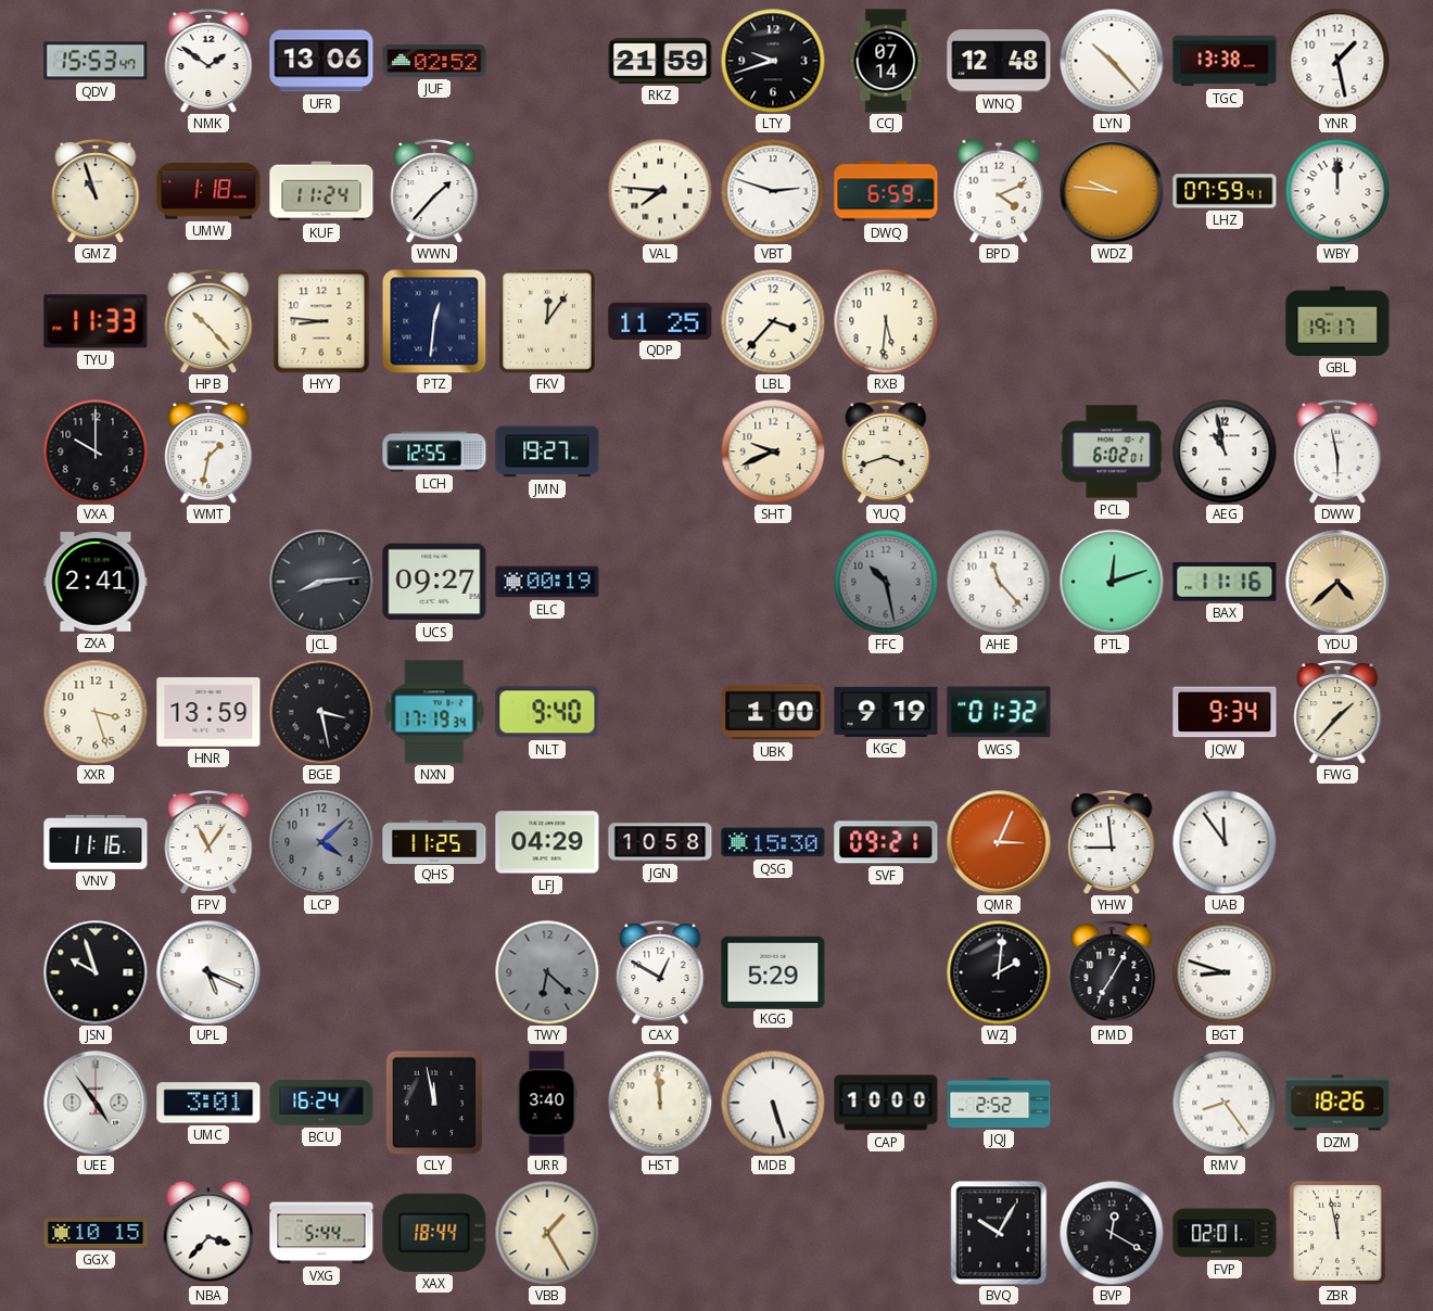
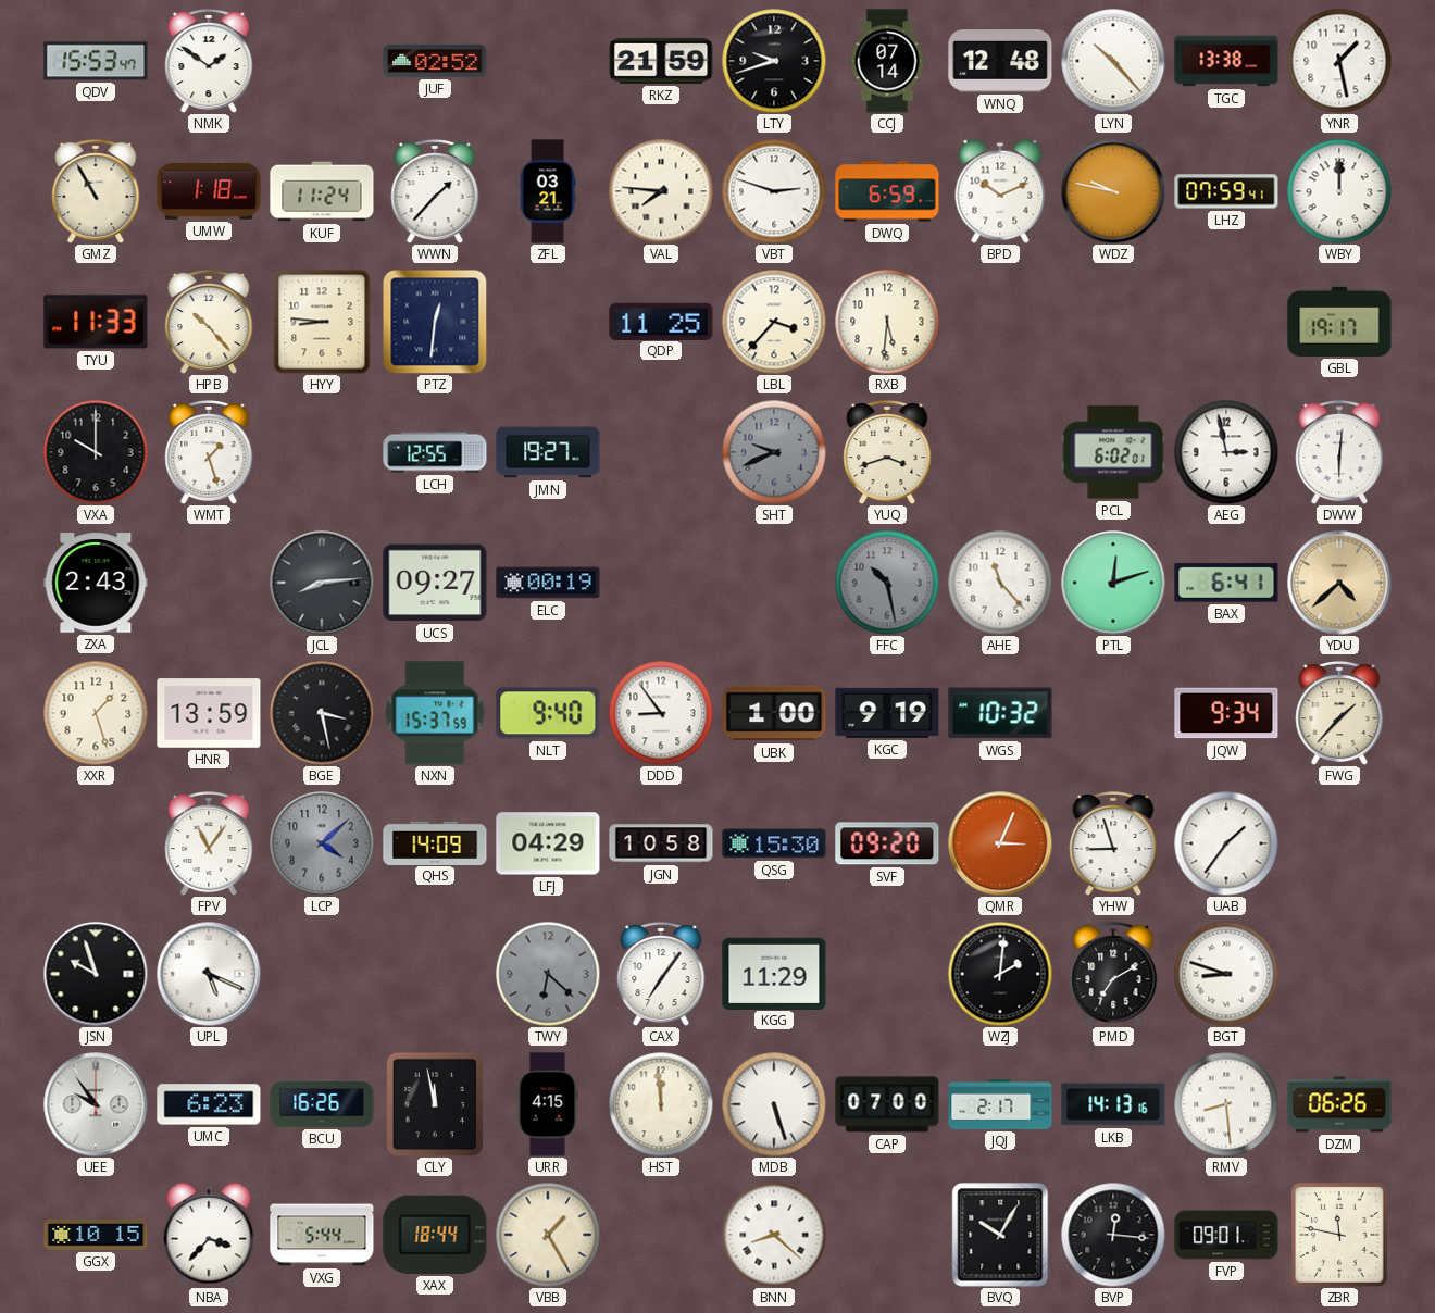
UFR: 13:06 -> none (321, 61)
GMZ: 10:57 -> 10:55 (96, 191)
ZFL: none -> 03:21 (548, 191)
BPD: 4:11 -> 10:11 (1000, 191)
WDZ: 9:46 -> 9:47 (1113, 191)
FKV: 12:06 -> none (547, 321)
WMT: 1:32 -> 1:27 (209, 452)
SHT dial: cream -> grey (774, 452)
AEG: 10:58 -> 2:58 (1226, 452)
DWW: 5:58 -> 6:01 (1339, 452)
ZXA: 2:41 -> 2:43 (96, 583)
BAX: 11:16 -> 6:41 (1226, 583)
XXR: 3:27 -> 1:27 (96, 713)
NXN: 17:19 -> 15:37 (435, 713)
DDD: none -> 8:54 (661, 713)
WGS: 01:32 -> 10:32 (1000, 713)
VNV: 11:16 -> none (96, 842)
QHS: 11:25 -> 14:09 (435, 842)
SVF: 09:21 -> 09:20 (887, 843)
YHW: 8:59 -> 8:57 (1113, 843)
UAB: 11:54 -> 1:36 (1226, 843)
CAX: 12:50 -> 7:06 (661, 974)
KGG: 5:29 -> 11:29 (774, 973)
PMD: 7:05 -> 7:10 (1113, 974)
UEE: 4:54 -> 9:54 (96, 1104)
UMC: 3:01 -> 6:23 (209, 1104)
BCU: 16:24 -> 16:26 (322, 1105)
URR: 3:40 -> 4:15 (548, 1104)
CAP: 10:00 -> 07:00 (887, 1104)
JQJ: 2:52 -> 2:17 (1000, 1104)
LKB: none -> 14:13 (1113, 1104)
RMV: 8:24 -> 8:29 (1226, 1104)
DZM: 18:26 -> 06:26 (1339, 1104)
BNN: none -> 8:22 (774, 1235)
BVP: 12:20 -> 12:16 (1113, 1235)
FVP: 02:01 -> 09:01 (1226, 1235)
ZBR: 11:58 -> 11:47 (1339, 1235)
